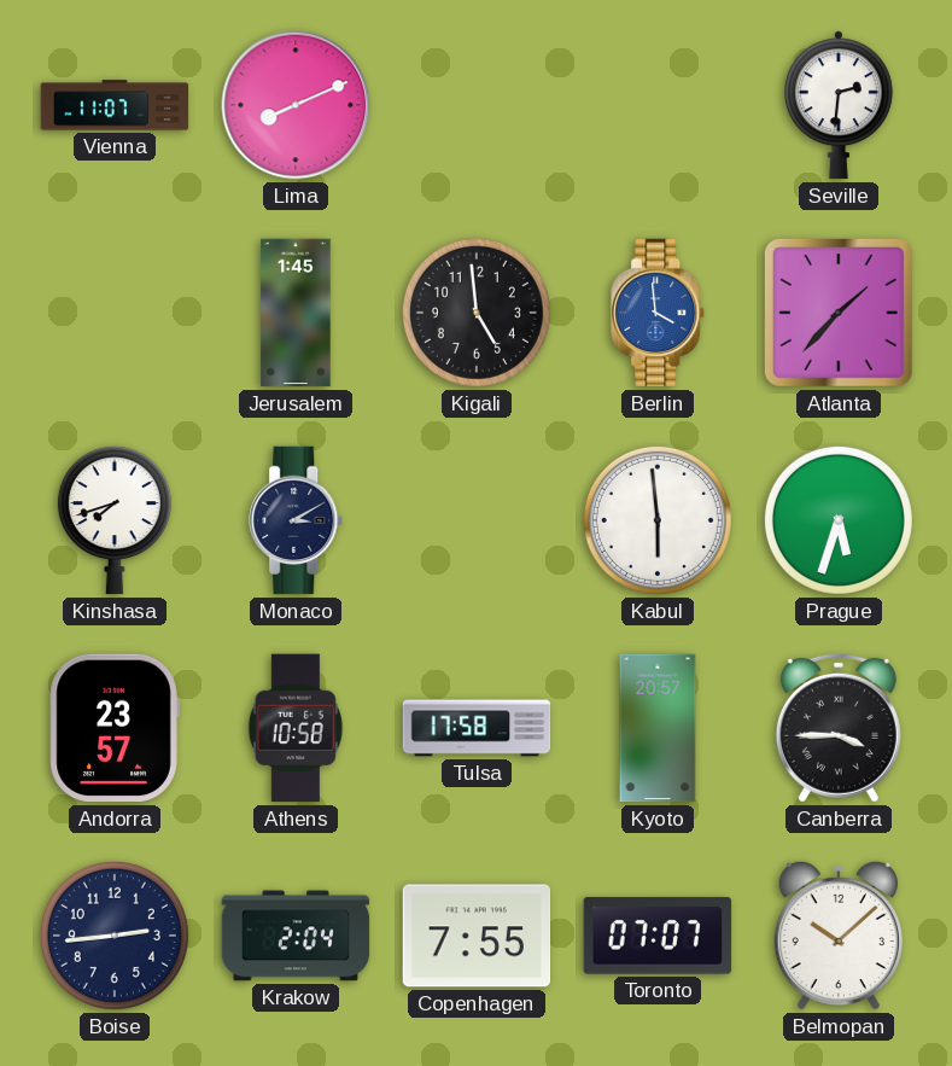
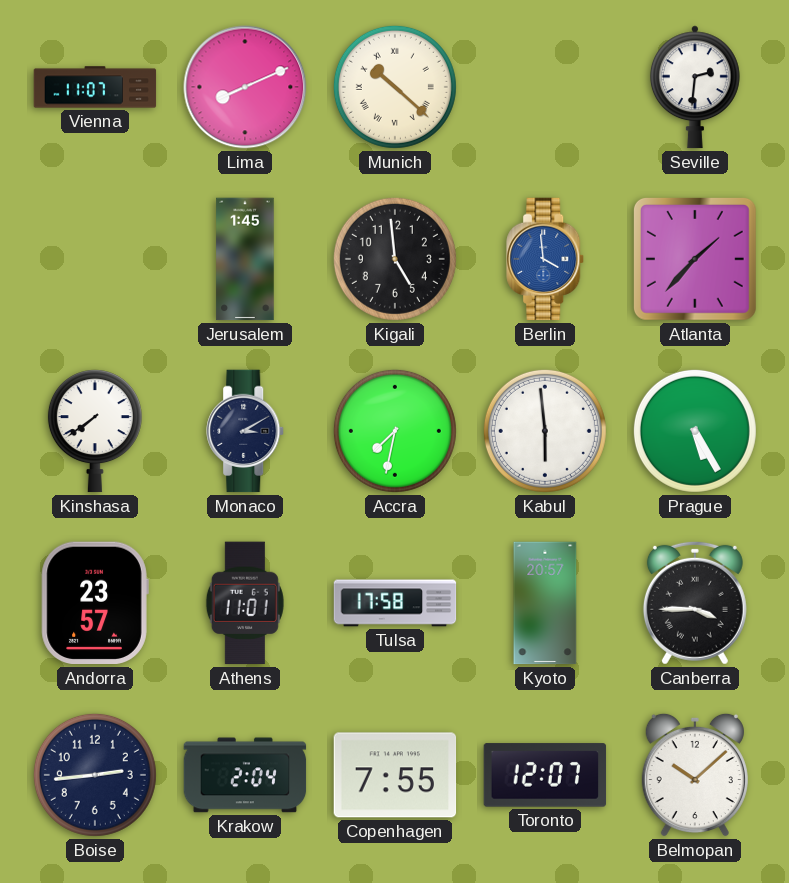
Munich: none -> 10:22 (395, 87)
Kinshasa: 7:42 -> 7:39 (95, 431)
Accra: none -> 7:32 (395, 431)
Prague: 5:33 -> 5:25 (695, 431)
Athens: 10:58 -> 11:01 (245, 603)
Toronto: 07:07 -> 12:07 (545, 775)
